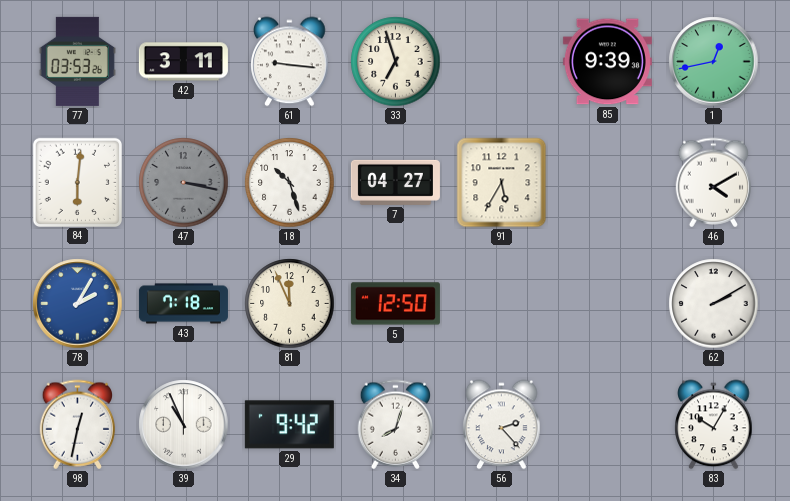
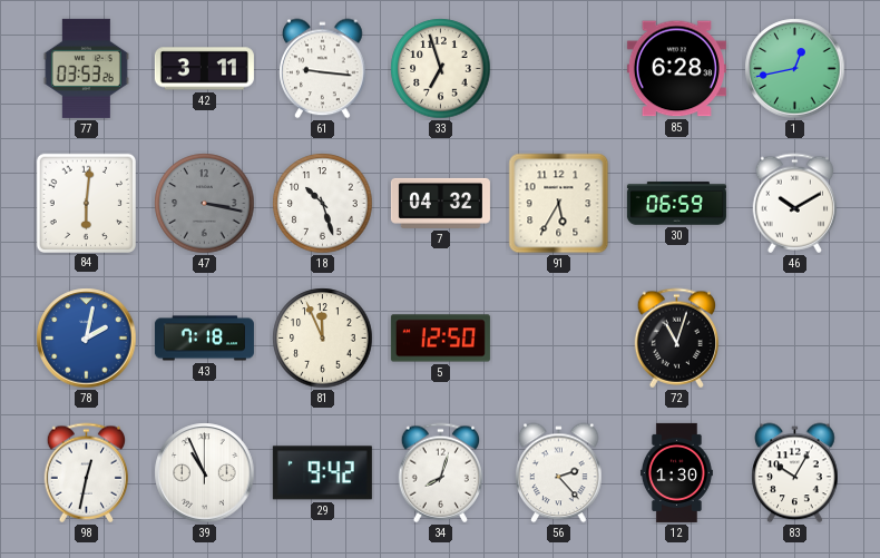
85: 9:39 -> 6:28 (676, 69)
7: 04:27 -> 04:32 (440, 203)
30: none -> 06:59 (676, 204)
46: 4:10 -> 10:10 (795, 204)
78: 2:05 -> 2:02 (87, 339)
72: none -> 11:03 (677, 339)
62: 2:10 -> none (714, 304)
12: none -> 1:30 (676, 472)
